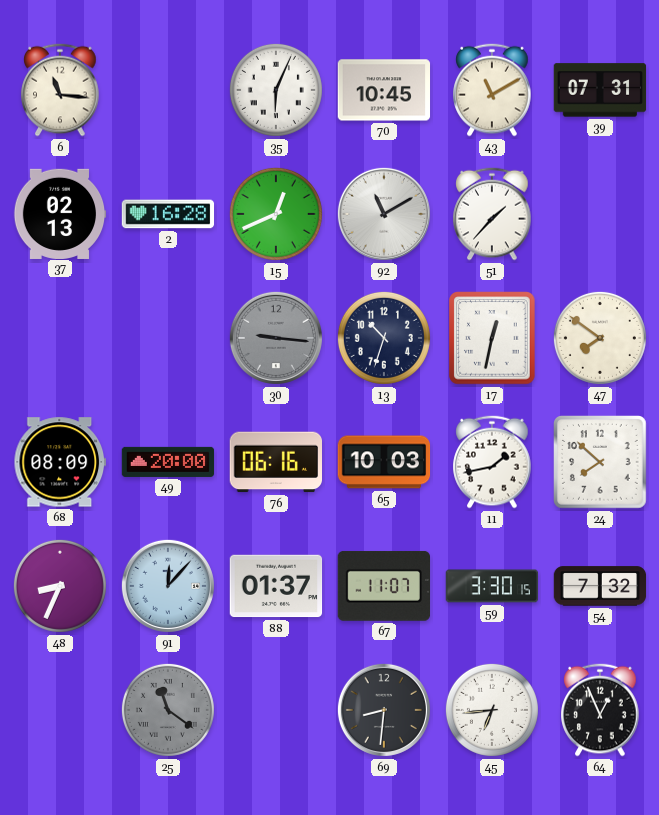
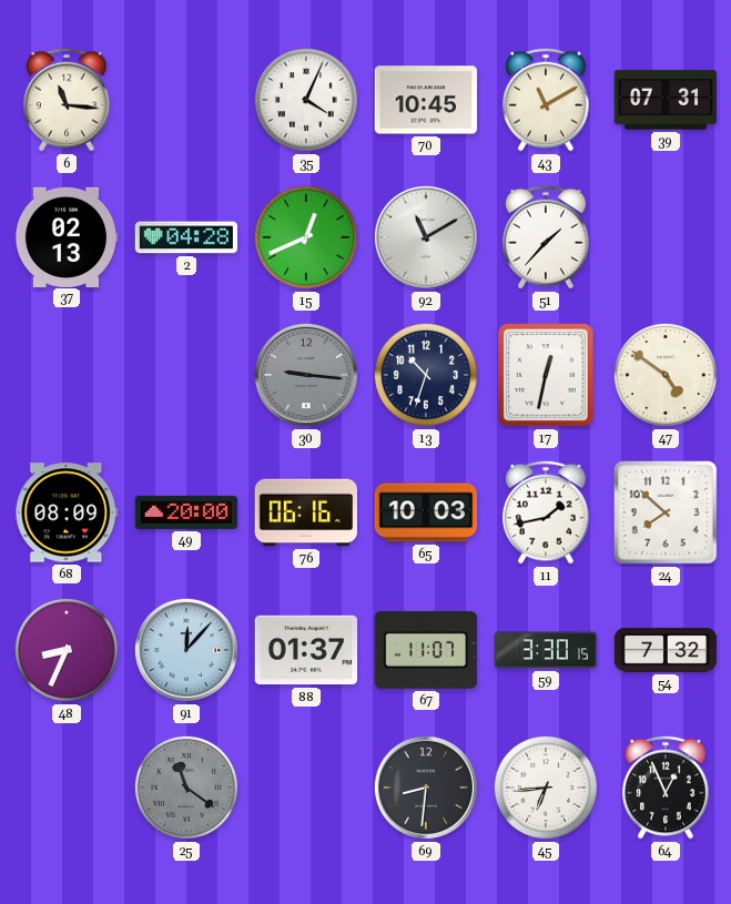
35: 6:04 -> 4:04 (306, 100)
2: 16:28 -> 04:28 (186, 237)
47: 7:51 -> 4:51 (666, 375)
